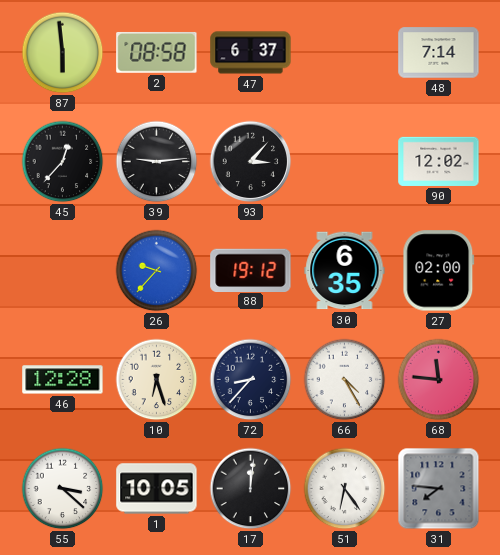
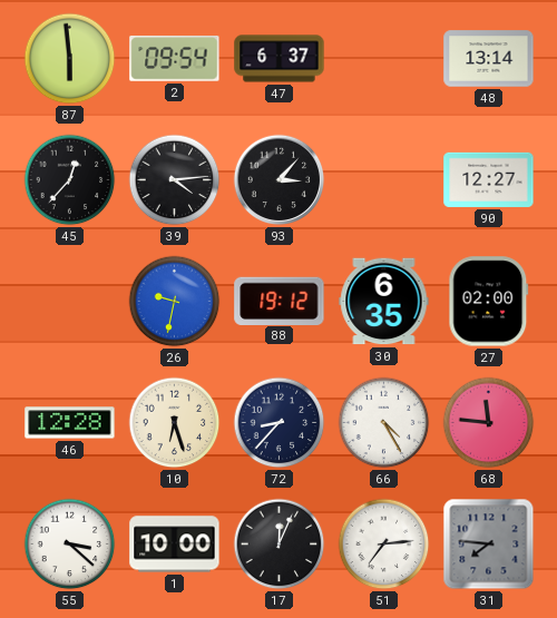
2: 08:58 -> 09:54 (175, 59)
48: 7:14 -> 13:14 (489, 59)
39: 9:14 -> 4:14 (175, 180)
90: 12:02 -> 12:27 (489, 179)
26: 9:37 -> 9:32 (175, 302)
1: 10:05 -> 10:00 (175, 545)
17: 12:01 -> 12:04 (280, 545)
51: 6:24 -> 7:14 (384, 545)
